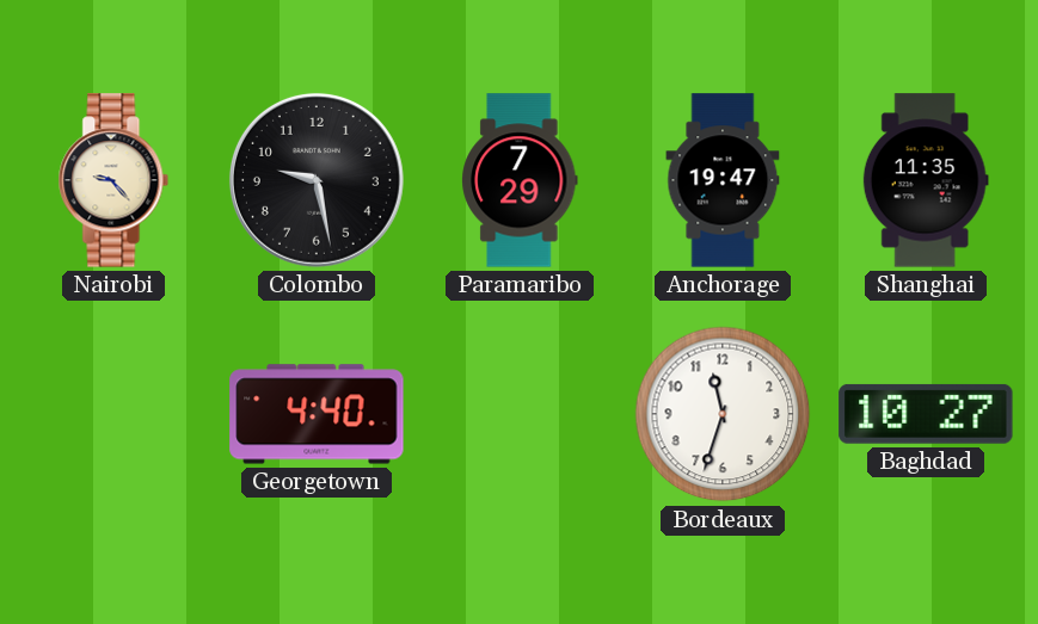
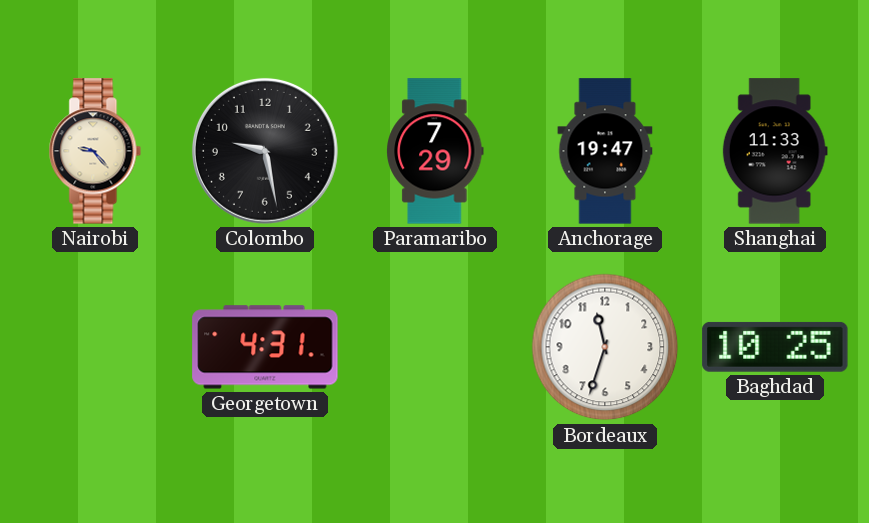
Shanghai: 11:35 -> 11:33 (775, 151)
Georgetown: 4:40 -> 4:31 (265, 347)
Baghdad: 10:27 -> 10:25 (775, 347)
